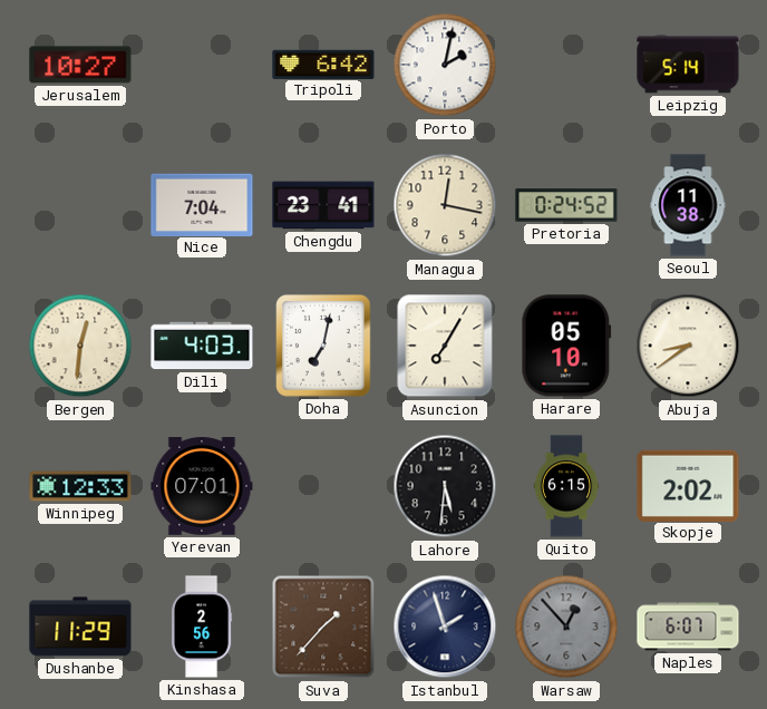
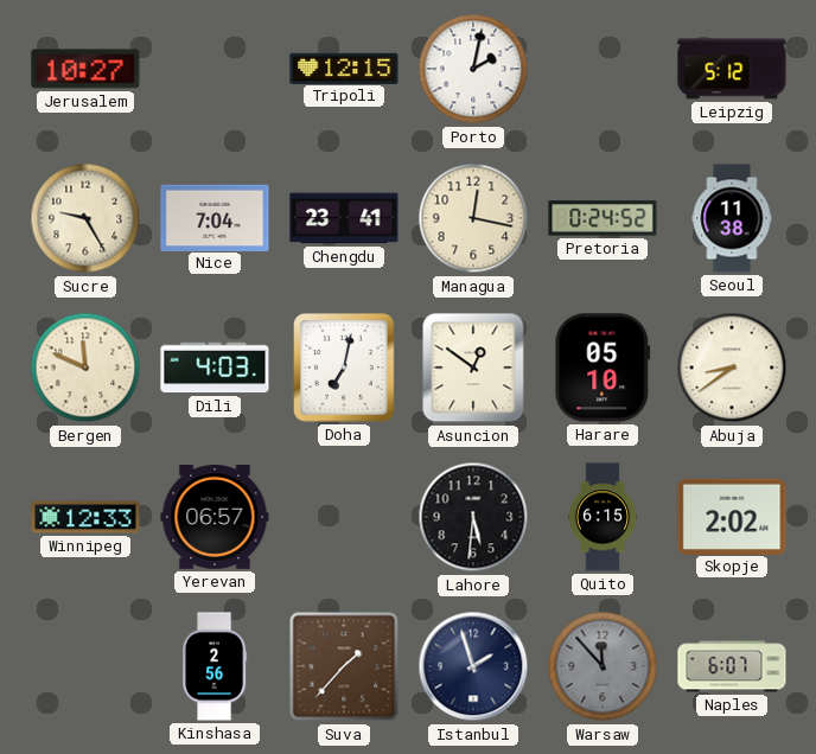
Tripoli: 6:42 -> 12:15 (344, 68)
Leipzig: 5:14 -> 5:12 (732, 69)
Sucre: none -> 9:25 (85, 218)
Bergen: 12:31 -> 11:49 (85, 368)
Asuncion: 7:05 -> 12:51 (473, 368)
Yerevan: 07:01 -> 06:57 (215, 518)
Dushanbe: 11:29 -> none (80, 627)
Warsaw: 12:53 -> 11:53 (603, 666)
